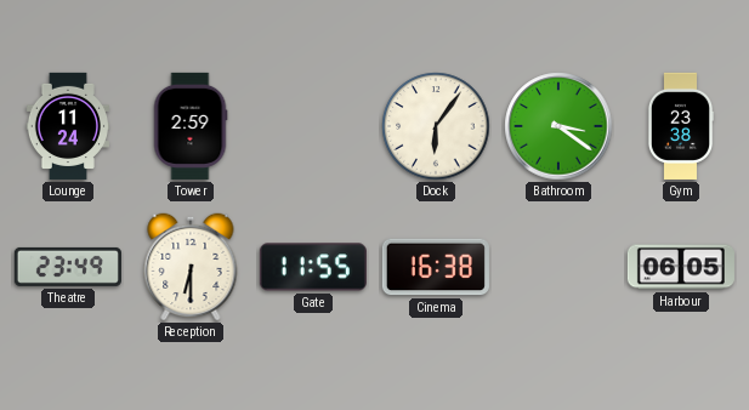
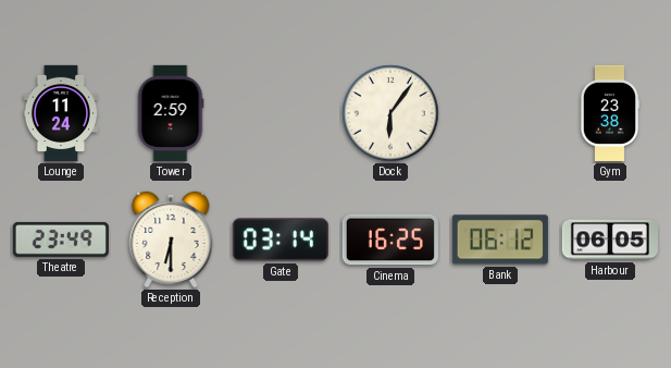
Bathroom: 3:21 -> none (558, 126)
Gate: 11:55 -> 03:14 (281, 240)
Cinema: 16:38 -> 16:25 (390, 240)
Bank: none -> 06:12 (500, 240)
